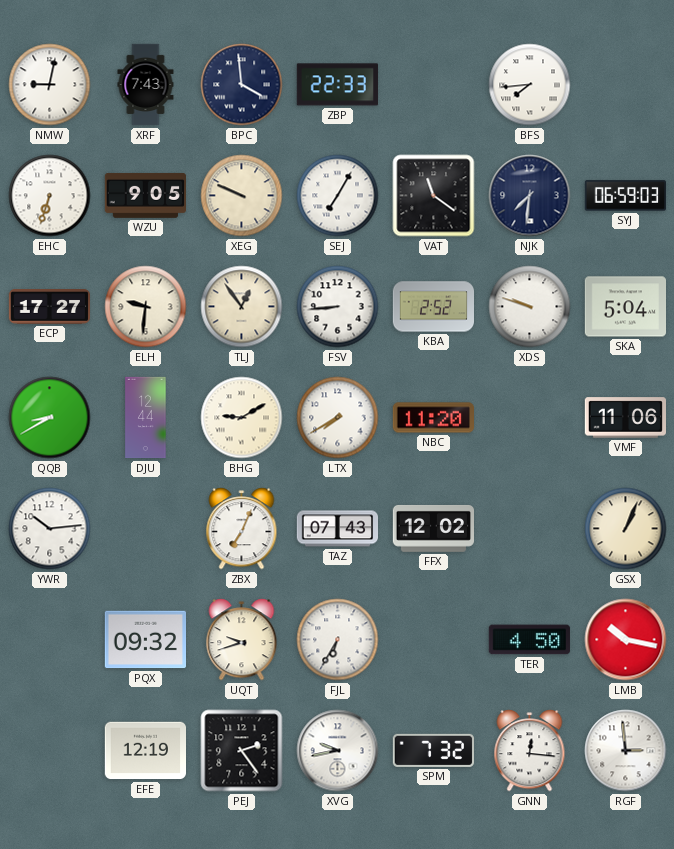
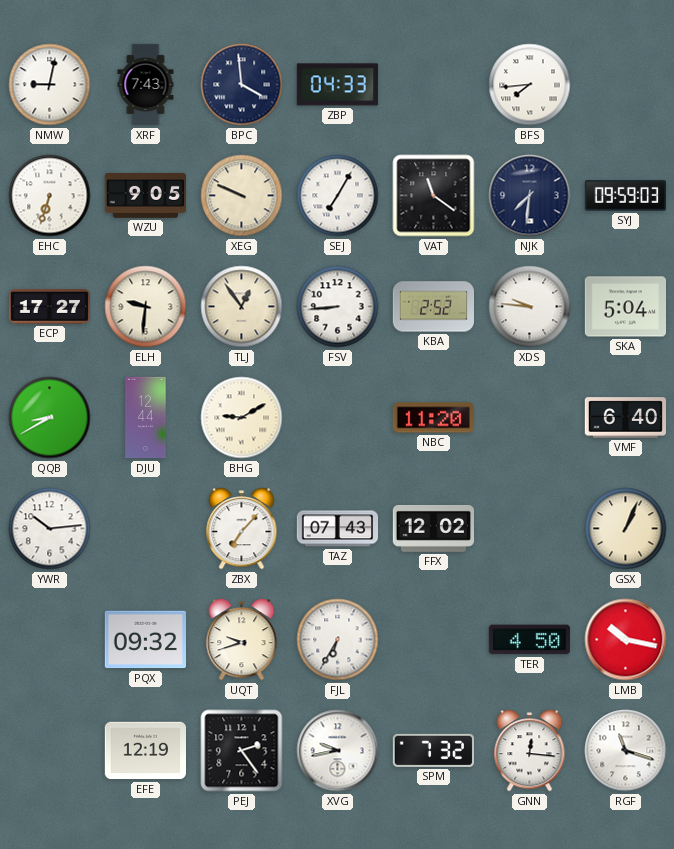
ZBP: 22:33 -> 04:33 (337, 85)
SYJ: 06:59 -> 09:59 (625, 196)
XDS: 9:48 -> 9:46 (530, 307)
LTX: 7:40 -> none (338, 418)
VMF: 11:06 -> 6:40 (625, 418)
ZBX: 7:04 -> 7:07 (242, 529)
RGF: 2:59 -> 11:18 (626, 751)
